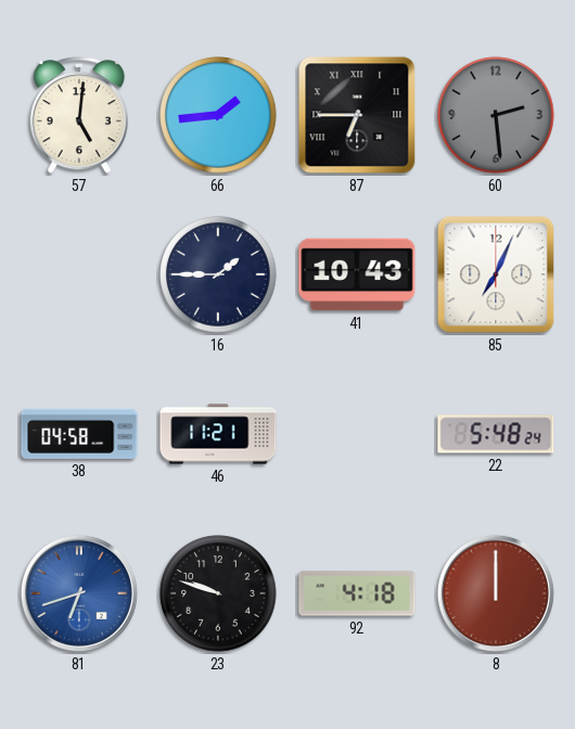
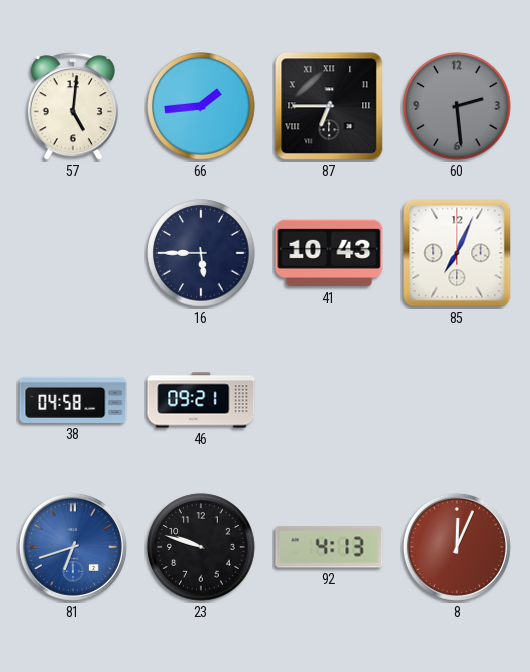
16: 1:45 -> 5:45 (201, 253)
46: 11:21 -> 09:21 (201, 400)
22: 5:48 -> none (496, 434)
92: 4:18 -> 4:13 (329, 547)
8: 12:00 -> 12:04 (457, 547)
